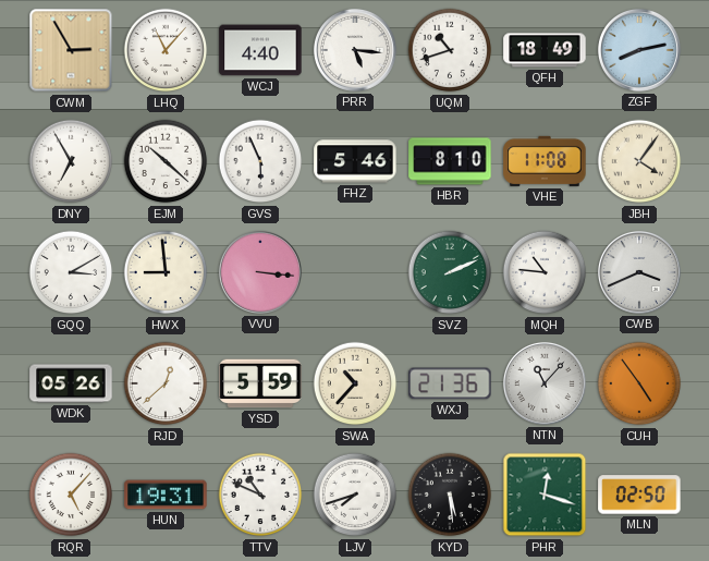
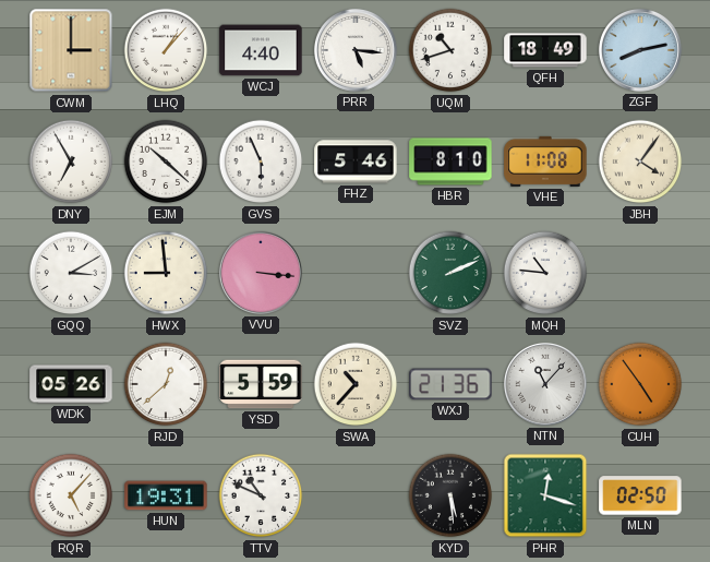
CWM: 2:55 -> 3:00 (71, 50)
LHQ: 11:07 -> 1:07 (166, 50)
CWB: 3:41 -> none (639, 272)
LJV: 7:42 -> none (355, 495)
